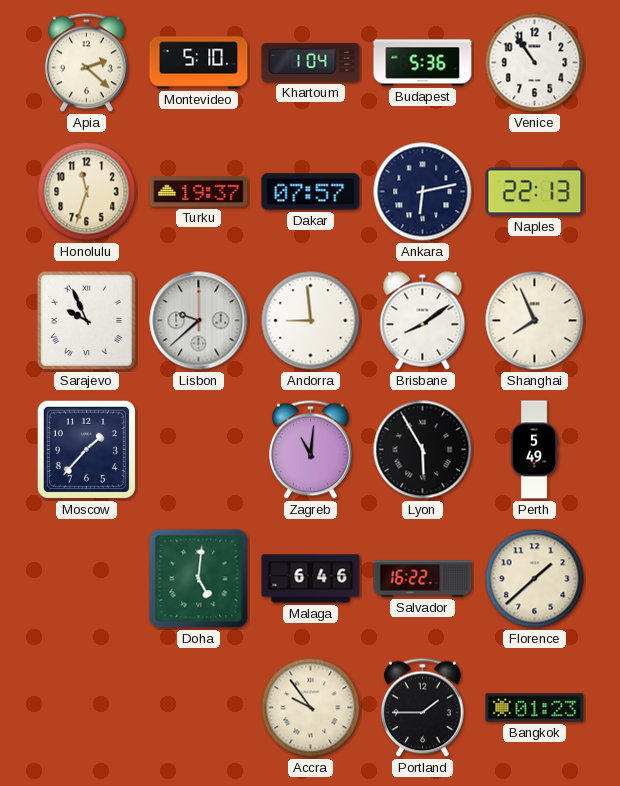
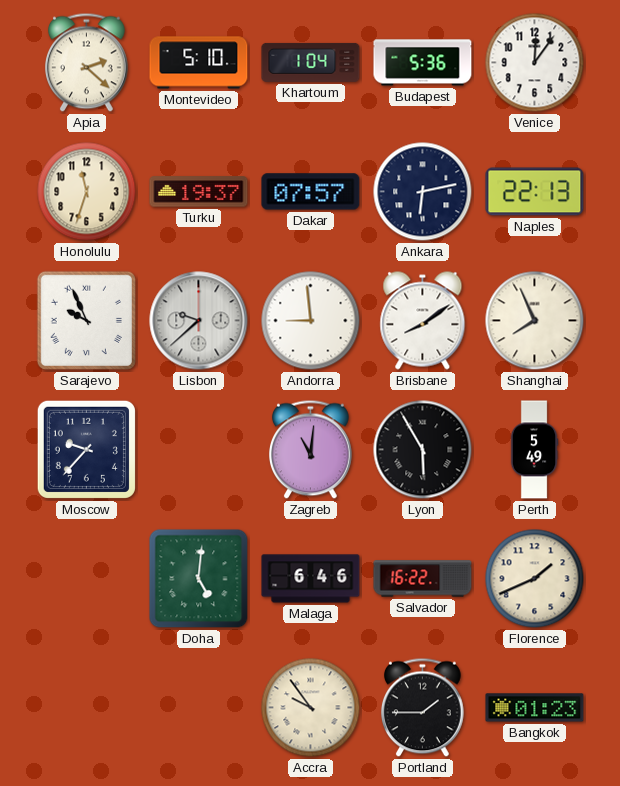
Venice: 10:54 -> 12:06 (535, 63)
Moscow: 1:37 -> 9:37 (86, 449)
Florence: 1:38 -> 1:41 (535, 579)
